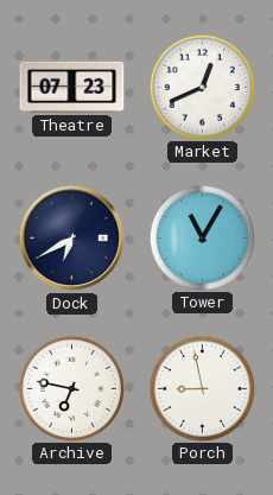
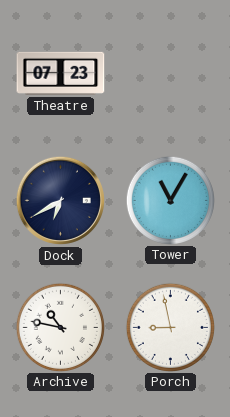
Market: 12:41 -> none (202, 87)
Archive: 6:47 -> 10:47 (60, 327)
